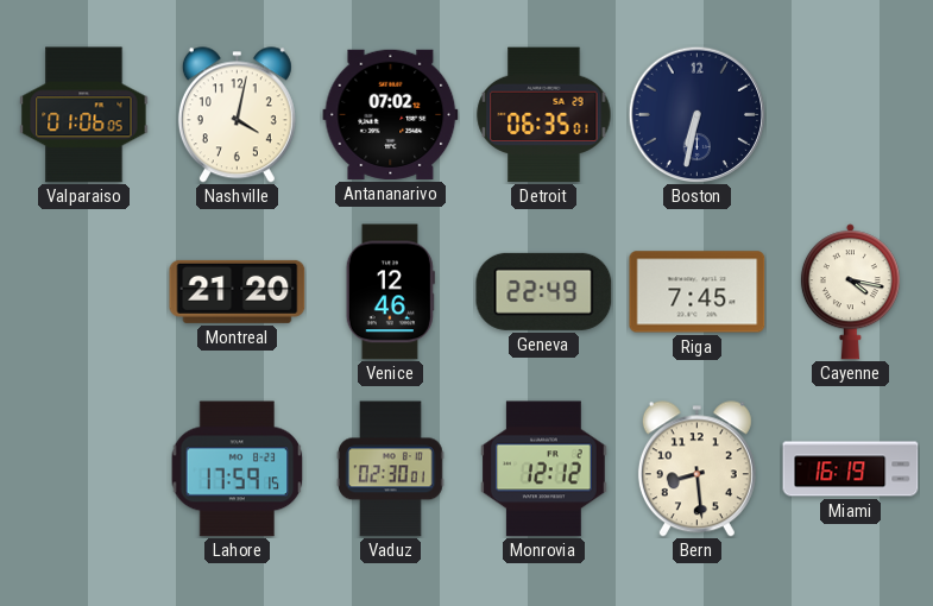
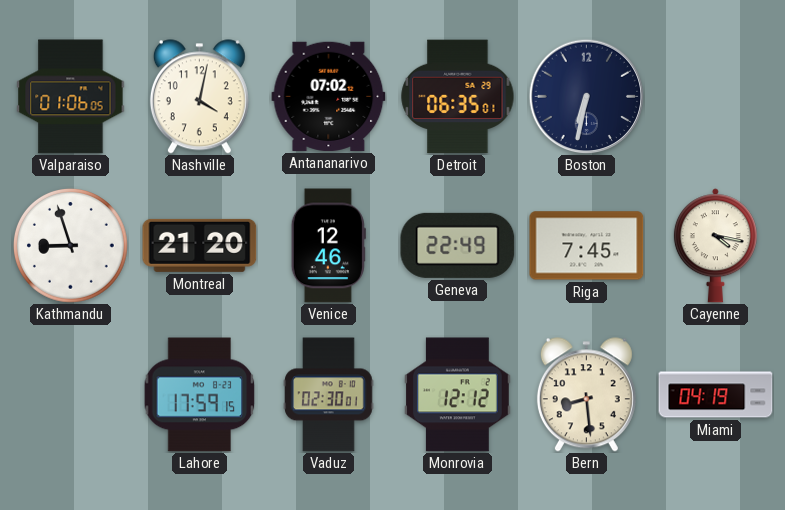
Kathmandu: none -> 8:57 (71, 246)
Miami: 16:19 -> 04:19 (716, 395)
